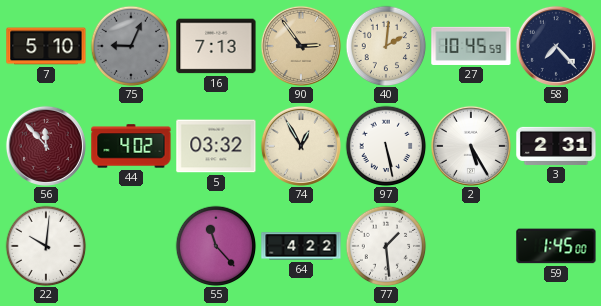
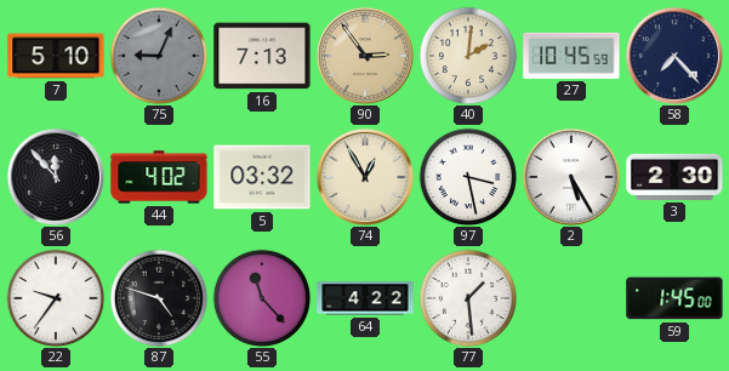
56 dial: burgundy -> black (56, 177)
97: 5:28 -> 3:28 (468, 177)
3: 2:31 -> 2:30 (674, 177)
22: 10:01 -> 9:36 (56, 298)
87: none -> 4:48 (159, 298)
